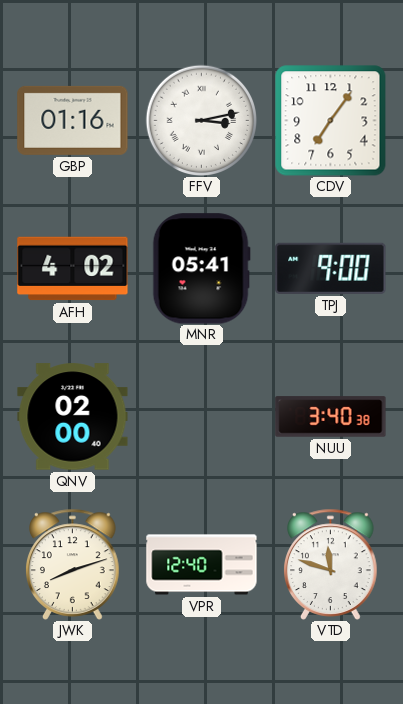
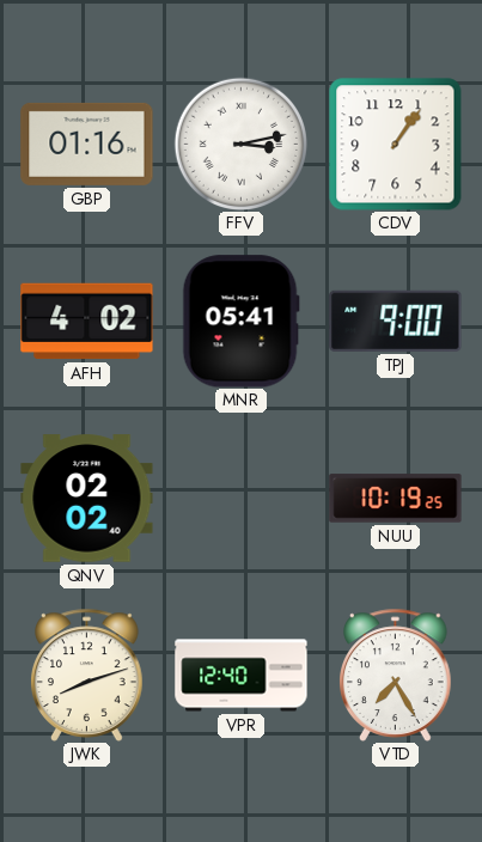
CDV: 7:06 -> 1:06 (395, 144)
QNV: 02:00 -> 02:02 (87, 499)
NUU: 3:40 -> 10:19 (396, 499)
VTD: 11:48 -> 7:25 (396, 675)
